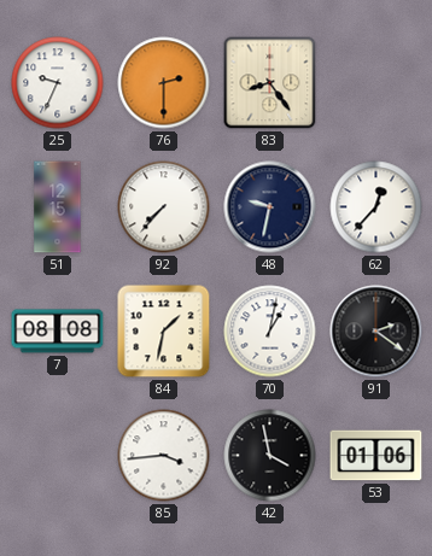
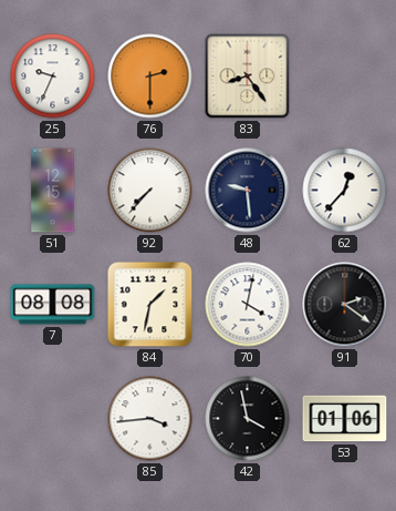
48: 9:32 -> 9:29 (248, 191)
70: 1:02 -> 4:02 (248, 305)
